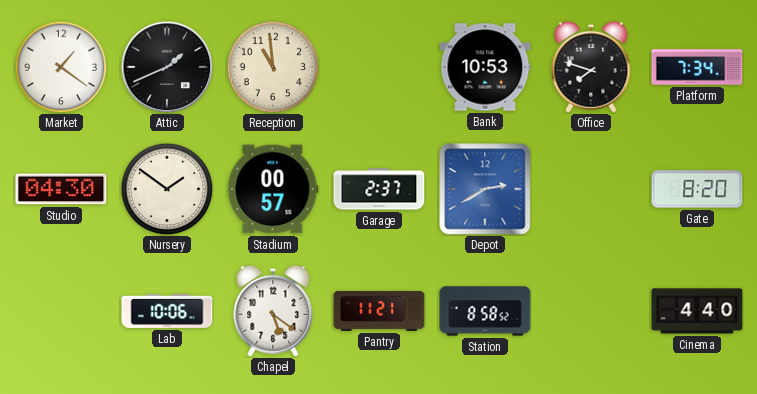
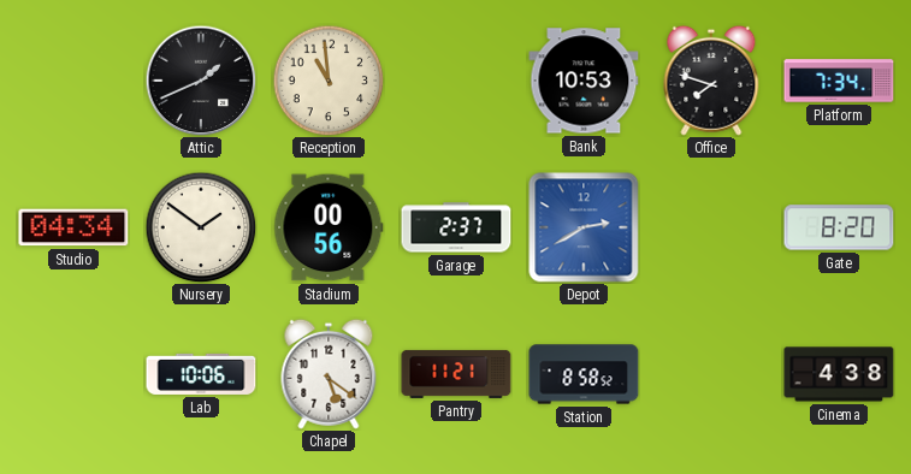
Market: 1:21 -> none (61, 67)
Studio: 04:30 -> 04:34 (73, 227)
Stadium: 00:57 -> 00:56 (329, 227)
Cinema: 4:40 -> 4:38 (839, 374)
